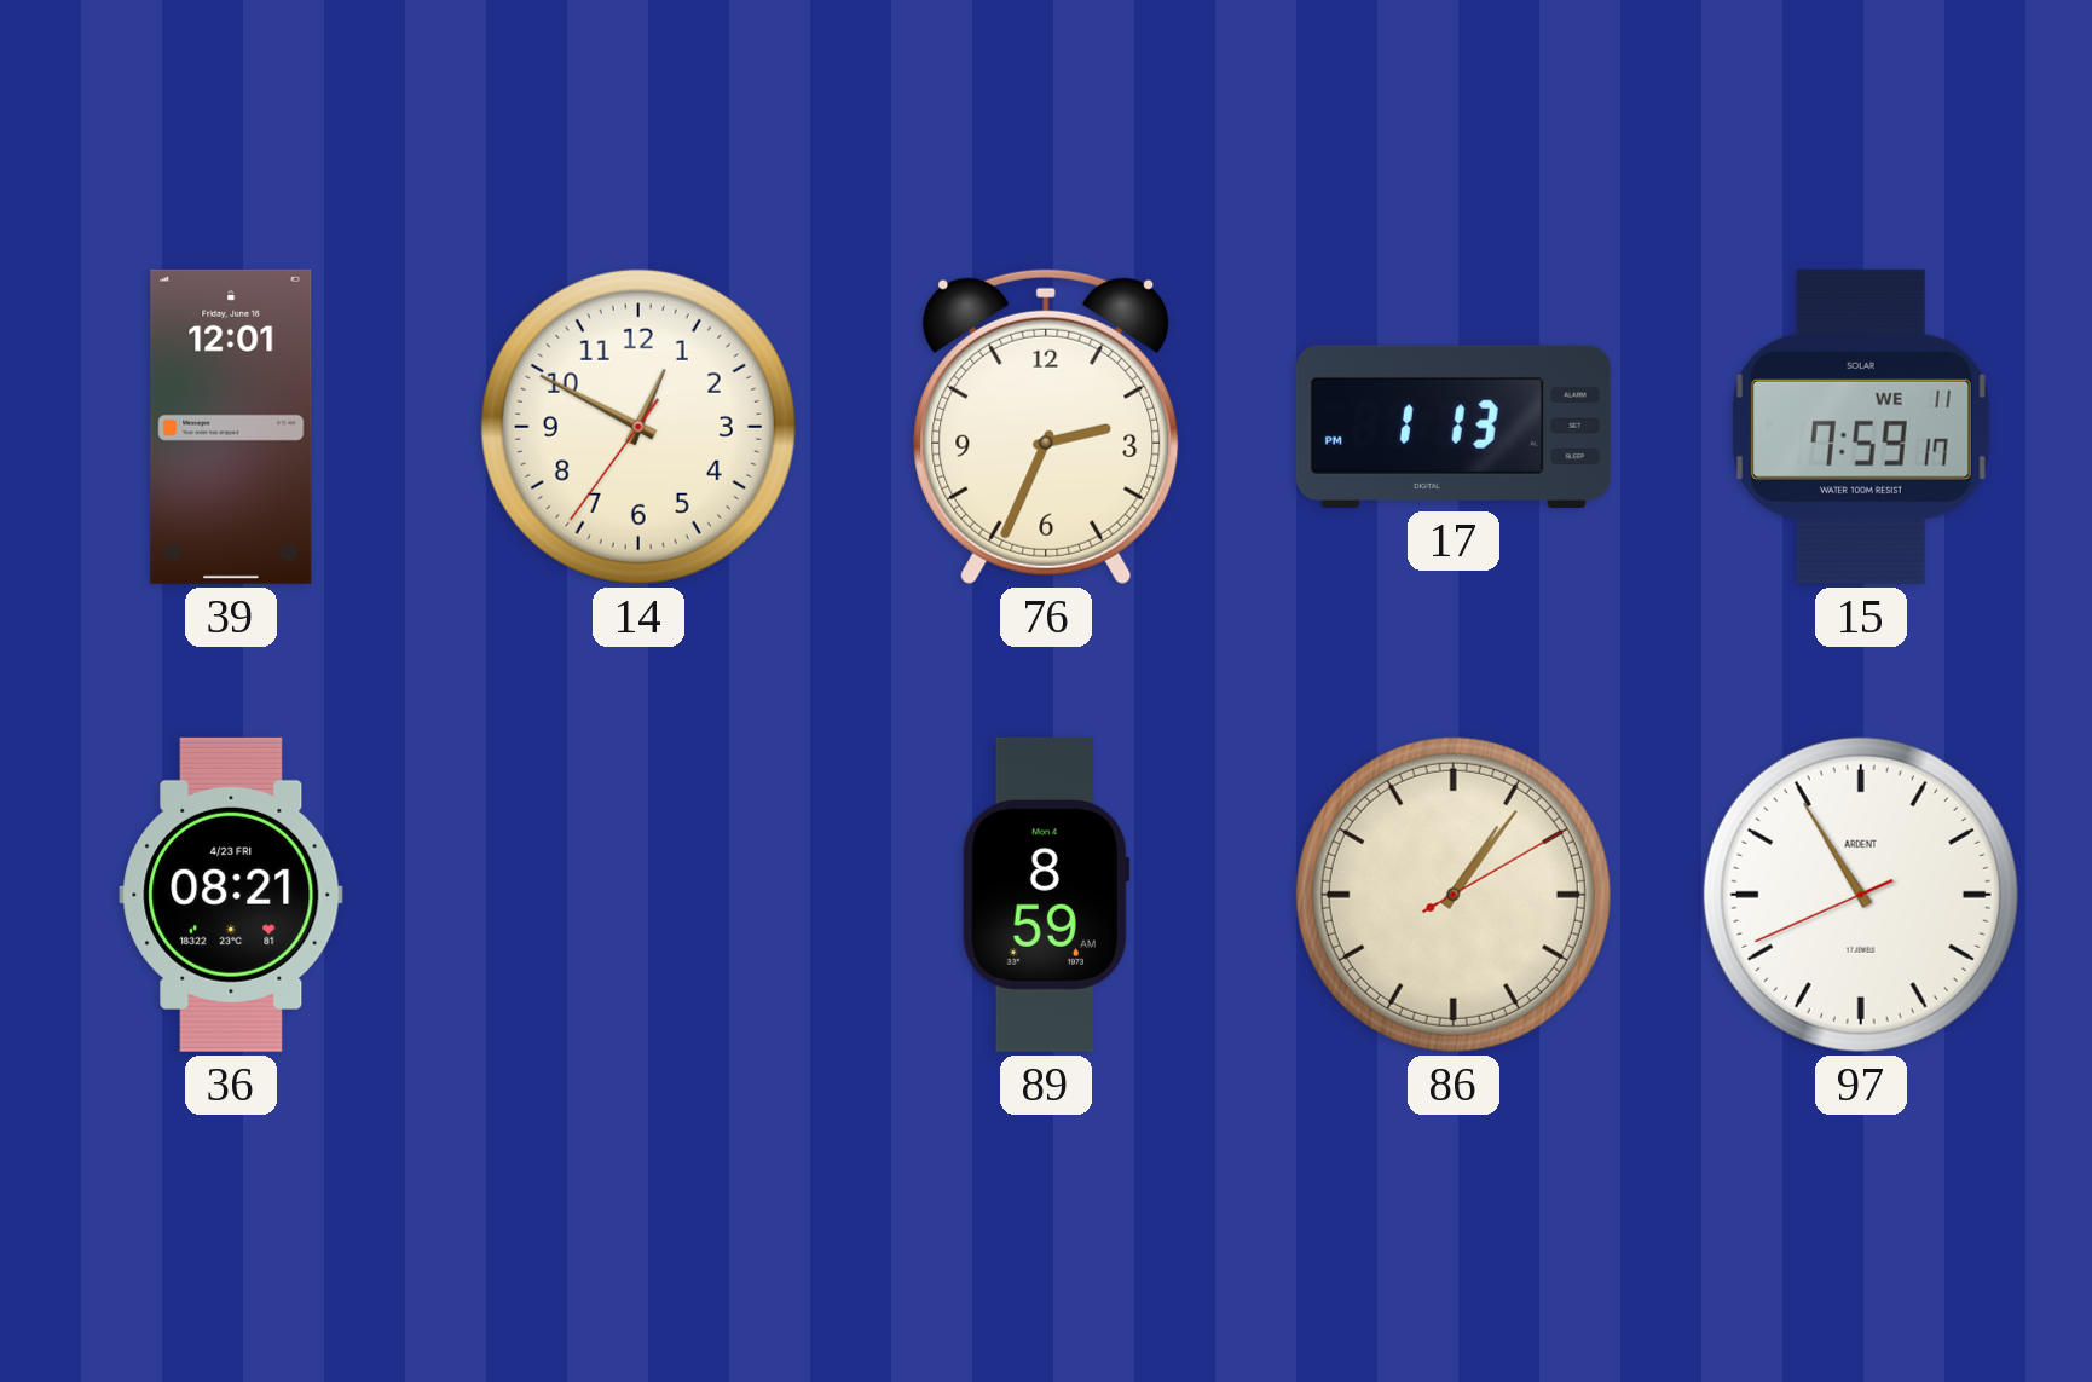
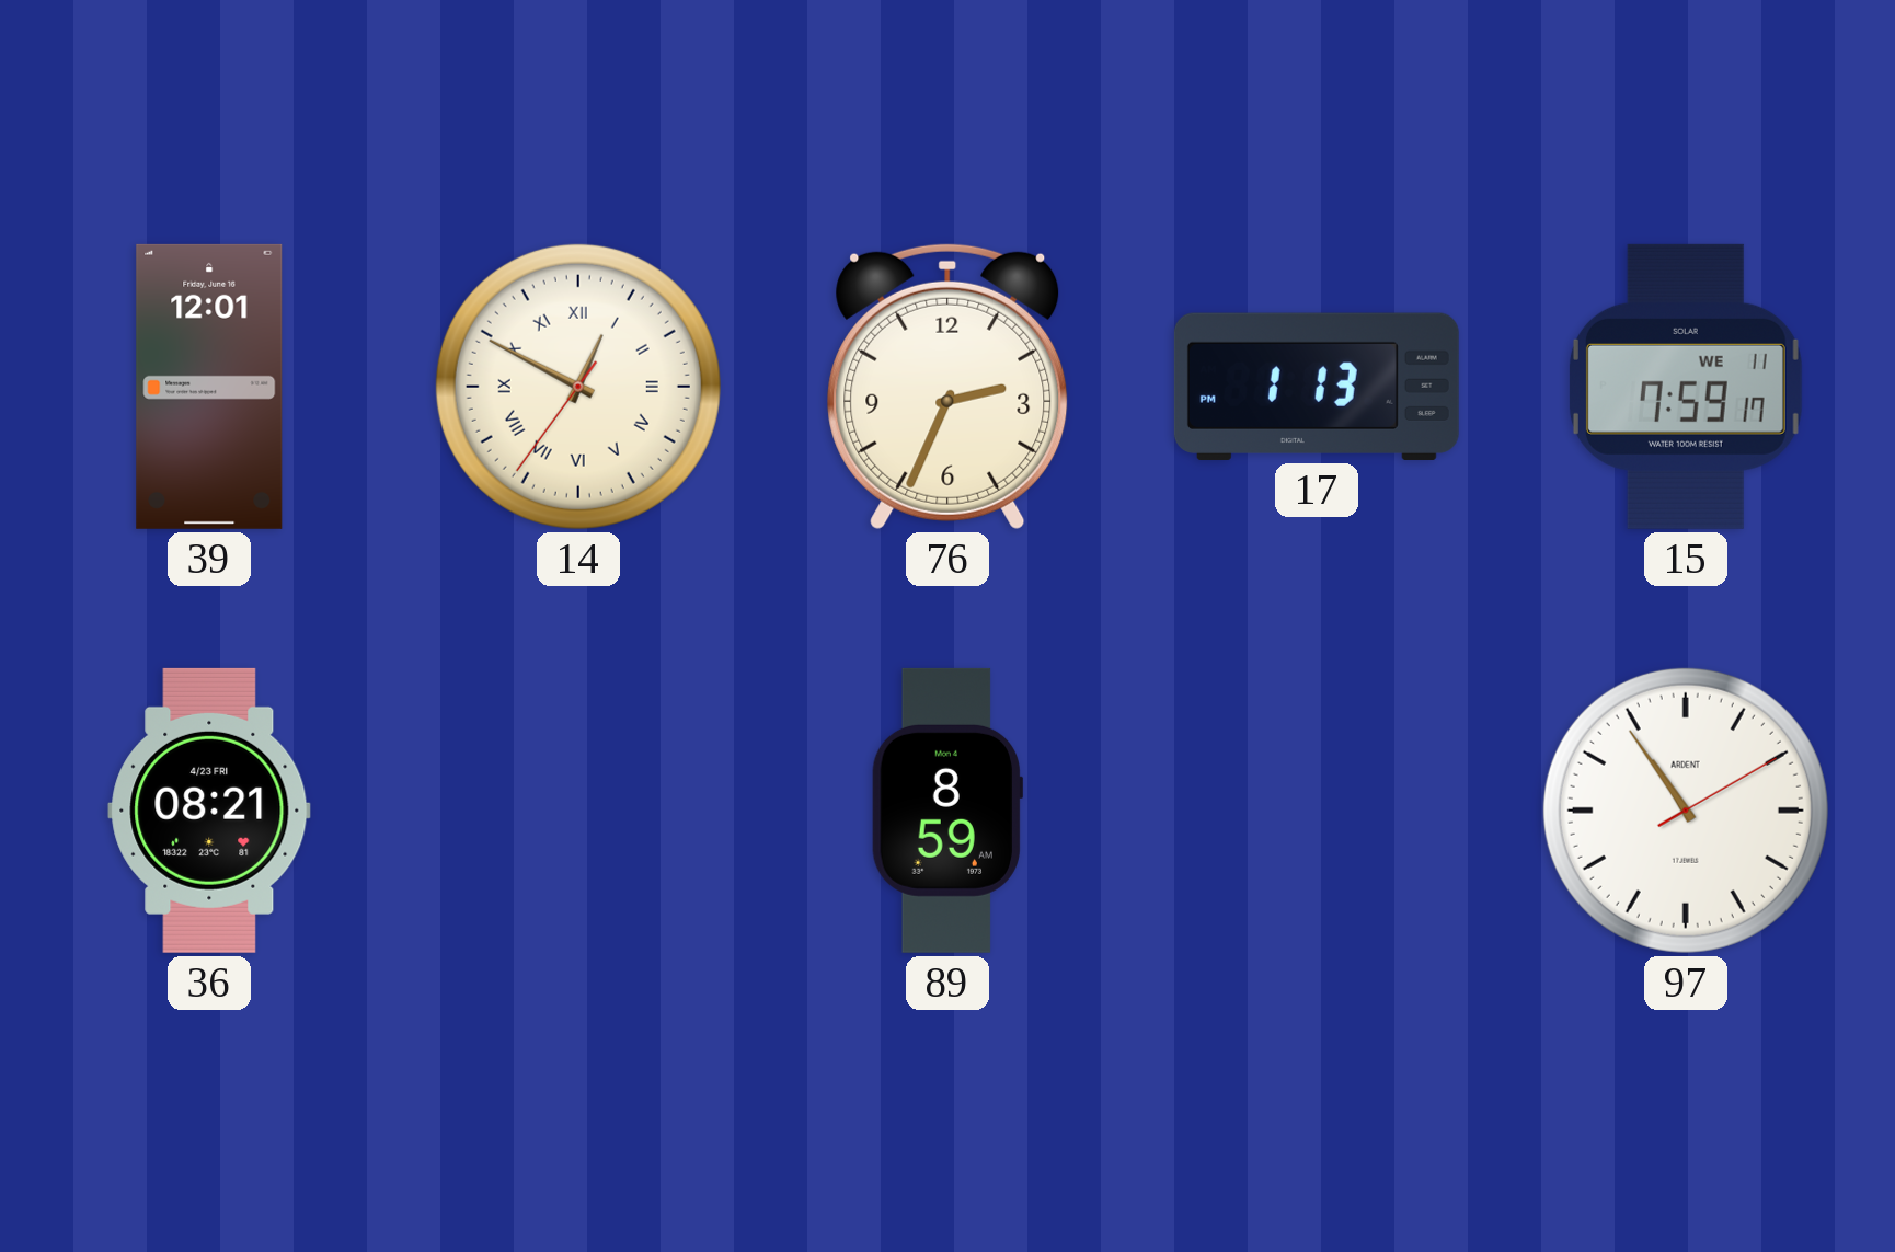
14 numerals: Arabic -> Roman (578, 387)
86: 1:06 -> none (1454, 895)
97: 10:54:41 -> 10:54:10 (1686, 811)
